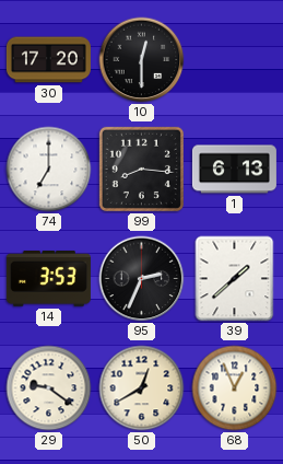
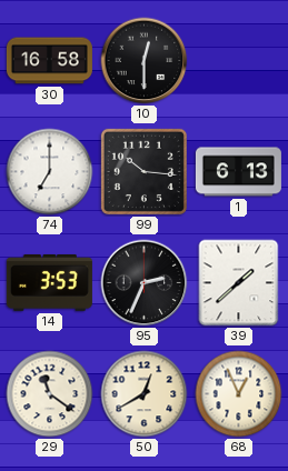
30: 17:20 -> 16:58 (49, 61)
99: 8:16 -> 10:16 (143, 171)
29: 9:21 -> 11:21 (50, 394)
